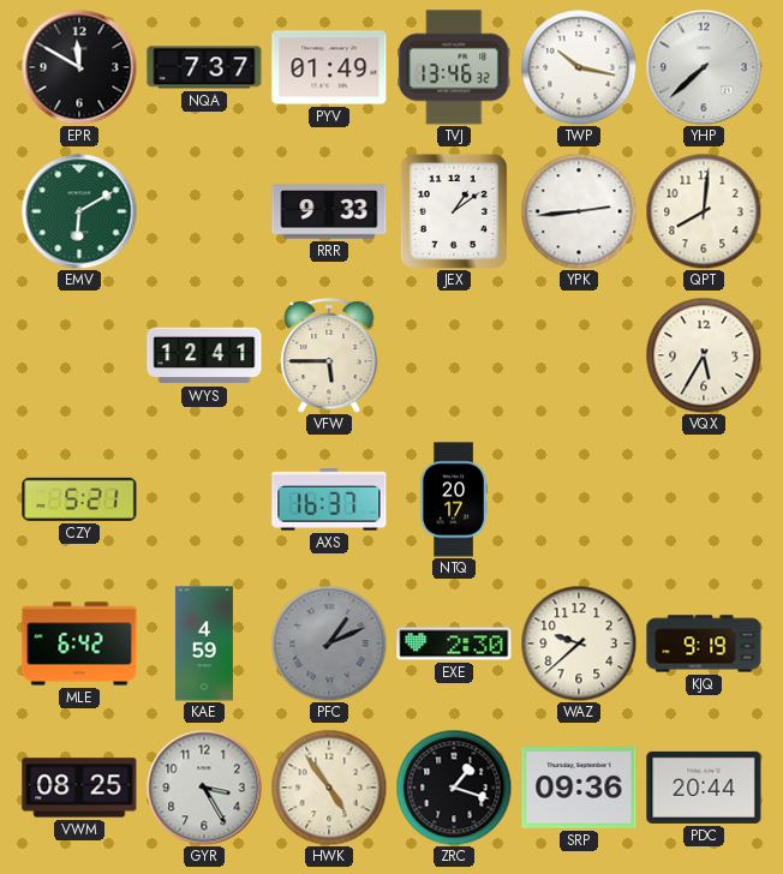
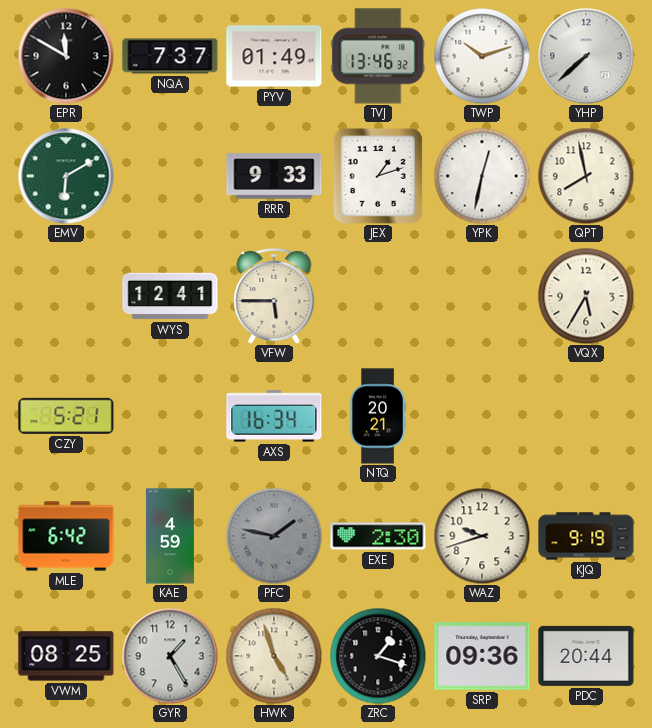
TWP: 10:17 -> 10:12 (482, 56)
JEX: 1:09 -> 1:12 (378, 176)
YPK: 2:44 -> 12:32 (482, 176)
QPT: 8:01 -> 7:58 (586, 176)
AXS: 16:37 -> 16:34 (274, 416)
NTQ: 20:17 -> 20:21 (378, 416)
PFC: 1:11 -> 1:47 (274, 536)
WAZ: 9:38 -> 9:42 (482, 536)
GYR: 3:25 -> 1:25 (170, 656)
HWK: 4:54 -> 4:57 (274, 656)
